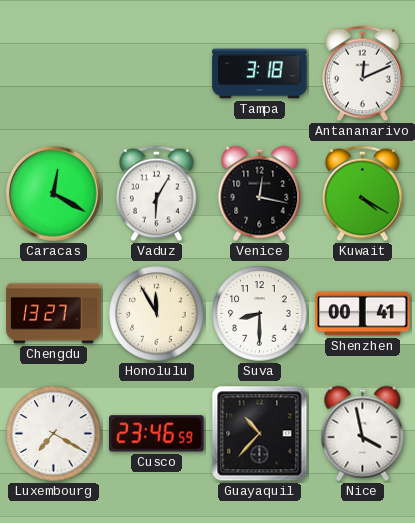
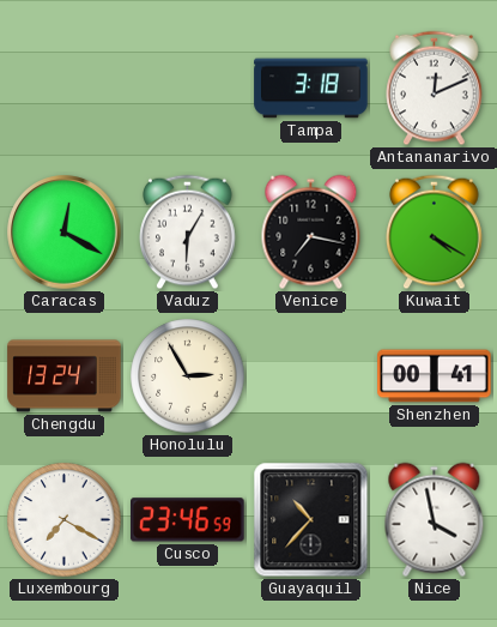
Venice: 12:17 -> 7:17 (311, 233)
Chengdu: 13:27 -> 13:24 (65, 376)
Honolulu: 11:55 -> 2:55 (188, 376)
Suva: 8:30 -> none (260, 314)
